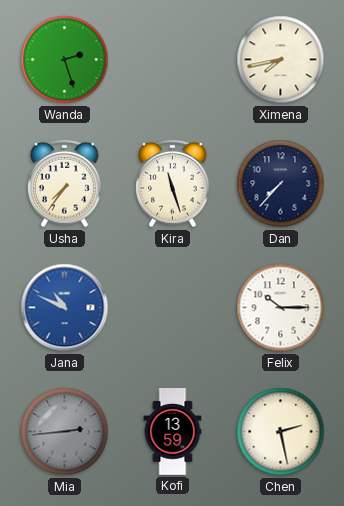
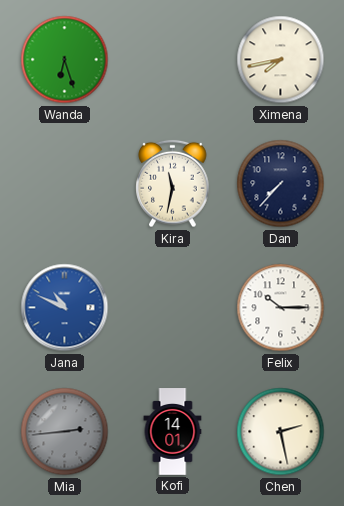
Wanda: 2:27 -> 6:27 (65, 60)
Usha: 7:36 -> none (65, 184)
Kira: 11:27 -> 11:32 (173, 184)
Kofi: 13:59 -> 14:01 (173, 432)
